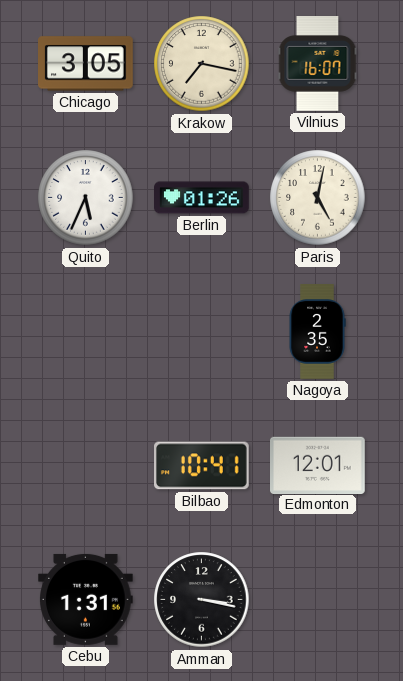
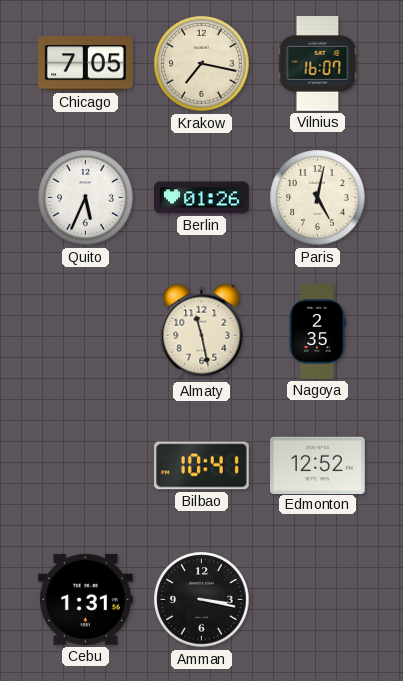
Chicago: 3:05 -> 7:05 (86, 64)
Almaty: none -> 11:28 (202, 332)
Edmonton: 12:01 -> 12:52 (318, 465)
